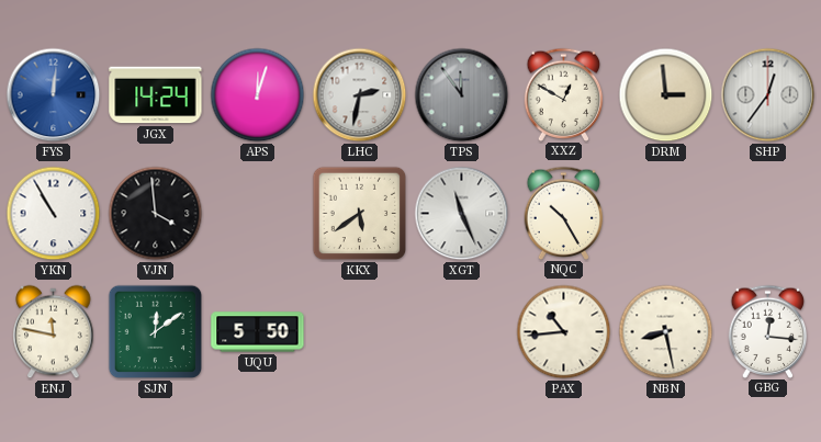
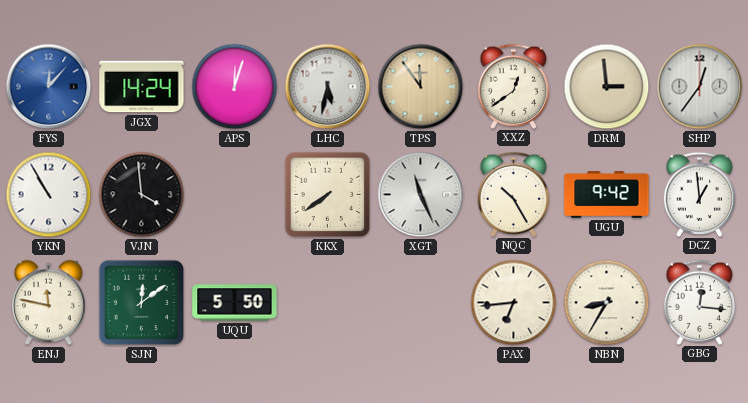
FYS: 12:01 -> 12:07 (49, 87)
LHC: 2:32 -> 5:32 (328, 87)
TPS dial: grey -> champagne (421, 87)
XXZ: 12:50 -> 12:39 (514, 86)
KKX: 5:39 -> 7:39 (328, 195)
UGU: none -> 9:42 (607, 195)
DCZ: none -> 12:59 (700, 194)
PAX: 10:44 -> 6:44 (514, 303)
NBN: 8:28 -> 8:35 (607, 303)
